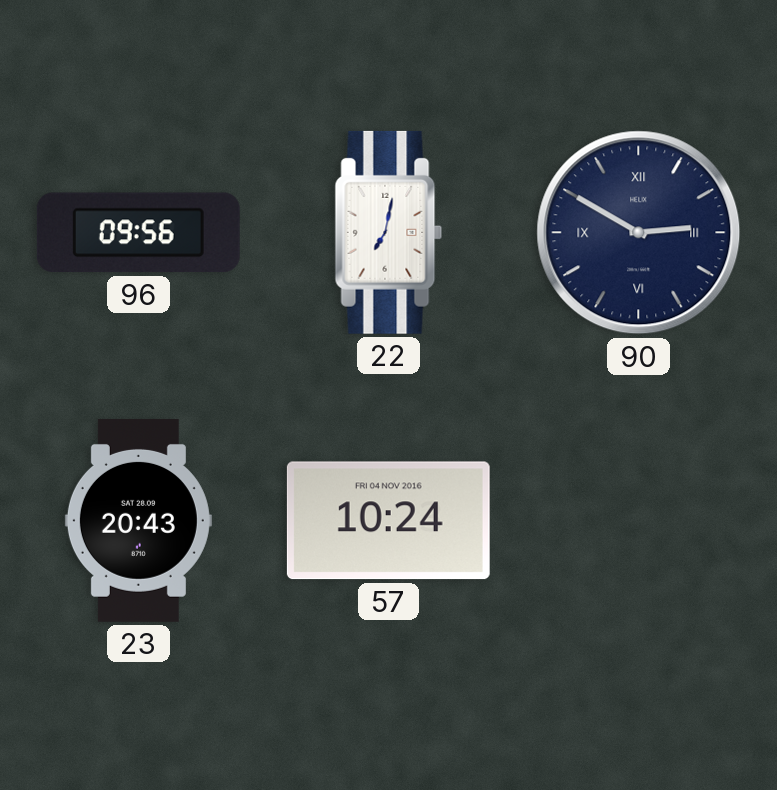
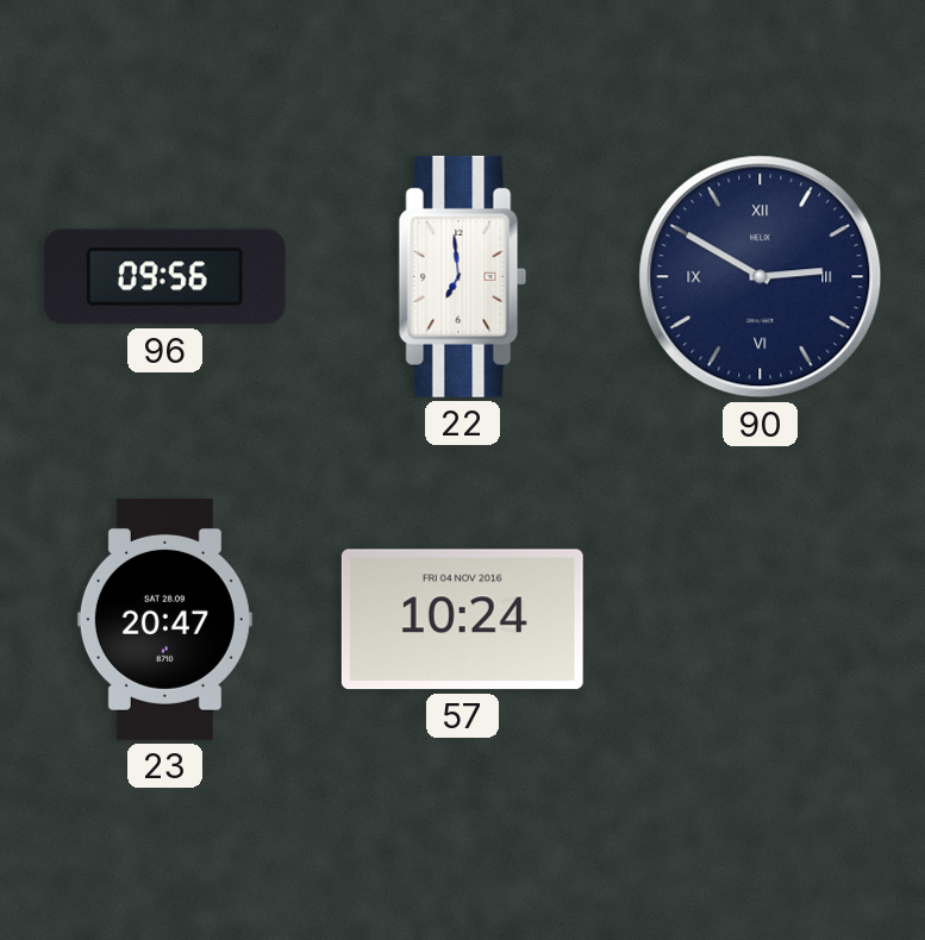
22: 7:02 -> 6:59 (463, 276)
23: 20:43 -> 20:47 (164, 619)
